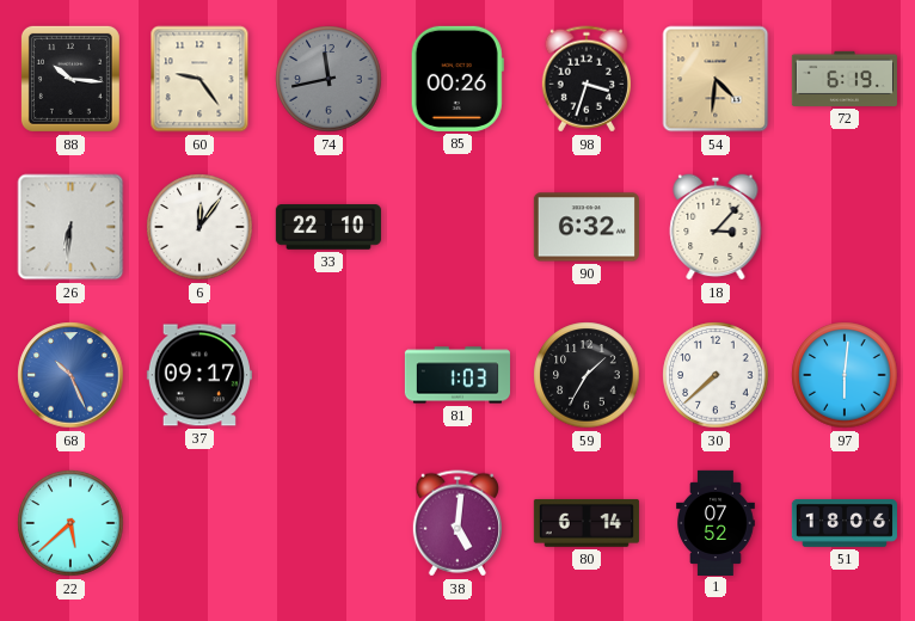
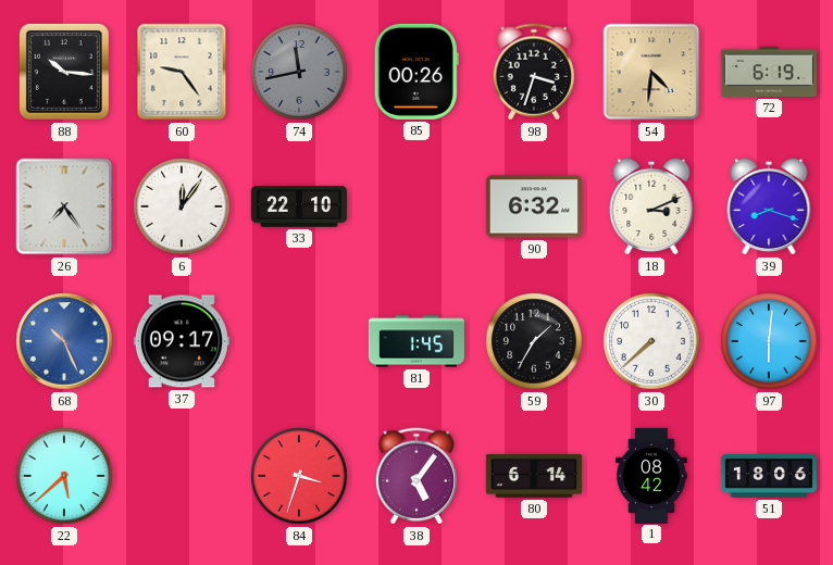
26: 6:31 -> 7:24 (64, 206)
18: 3:07 -> 3:11 (651, 206)
39: none -> 8:18 (769, 206)
81: 1:03 -> 1:45 (415, 341)
84: none -> 3:33 (299, 476)
38: 5:01 -> 5:06 (416, 476)
1: 07:52 -> 08:42 (652, 475)
